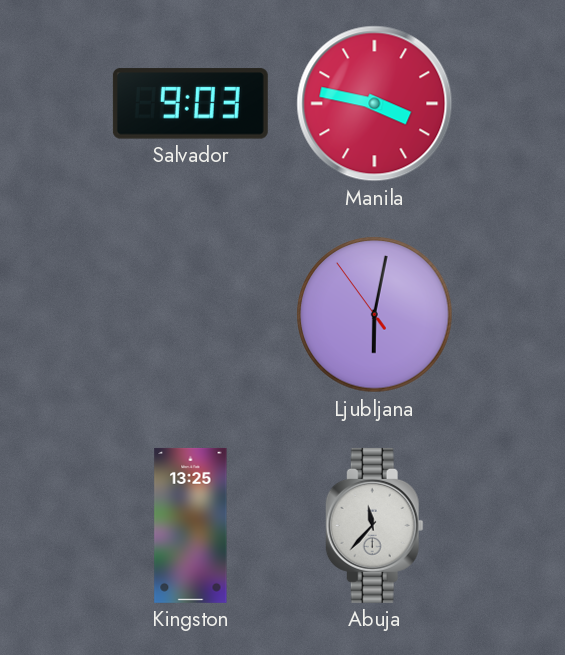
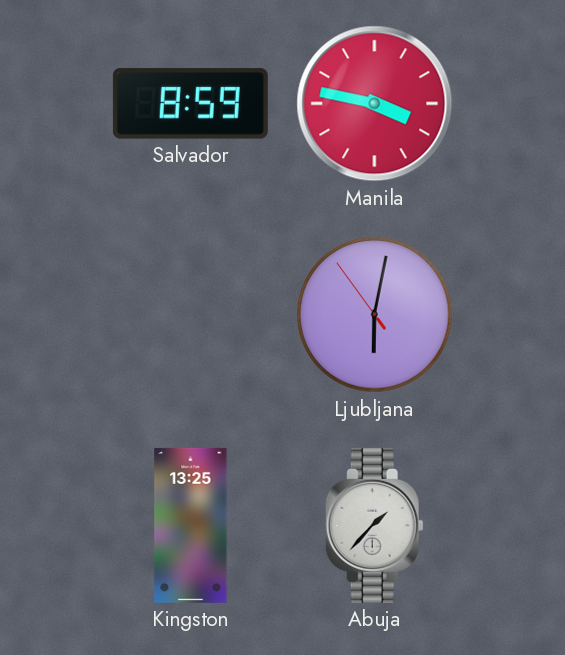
Salvador: 9:03 -> 8:59 (190, 104)
Abuja: 11:37 -> 1:37 (374, 525)
